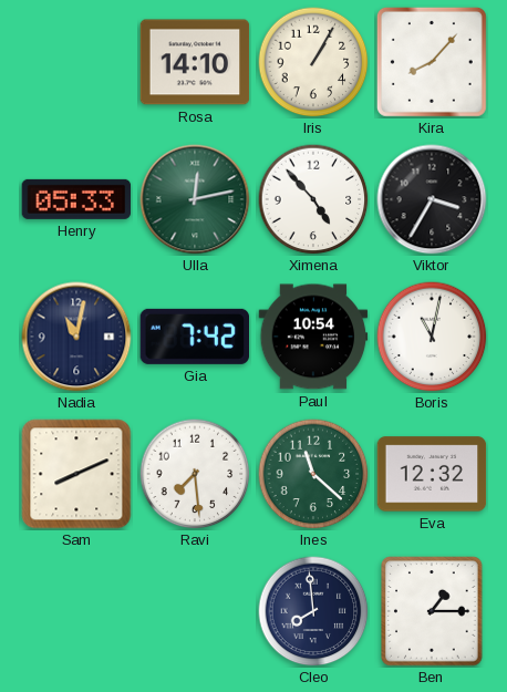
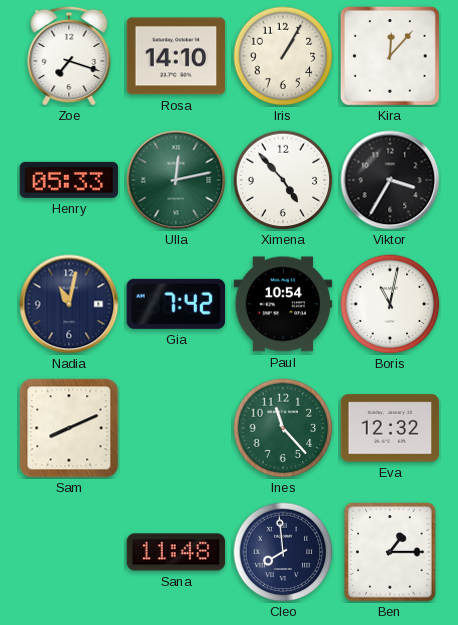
Zoe: none -> 7:18 (69, 56)
Kira: 8:07 -> 12:07 (390, 56)
Ravi: 7:29 -> none (195, 474)
Ines: 11:22 -> 11:23 (283, 428)
Sana: none -> 11:48 (176, 552)
